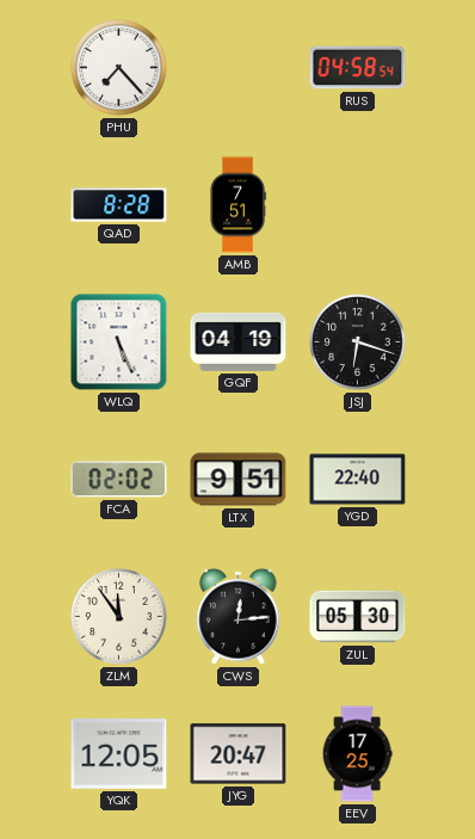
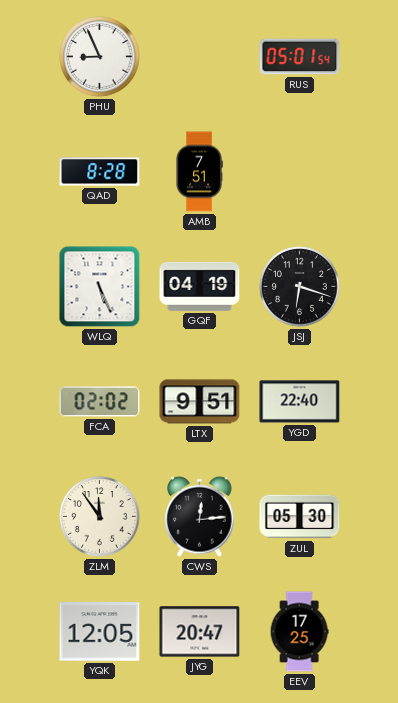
PHU: 7:23 -> 8:56 (100, 57)
RUS: 04:58 -> 05:01 (300, 57)
